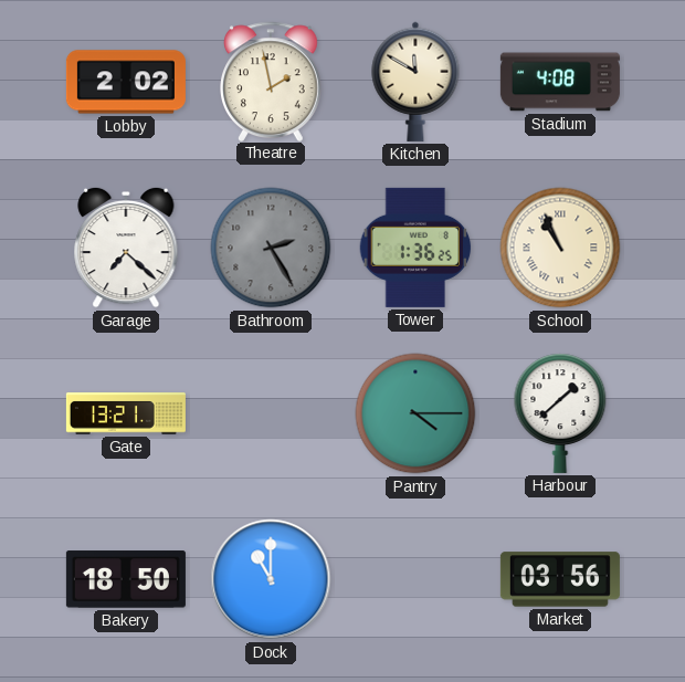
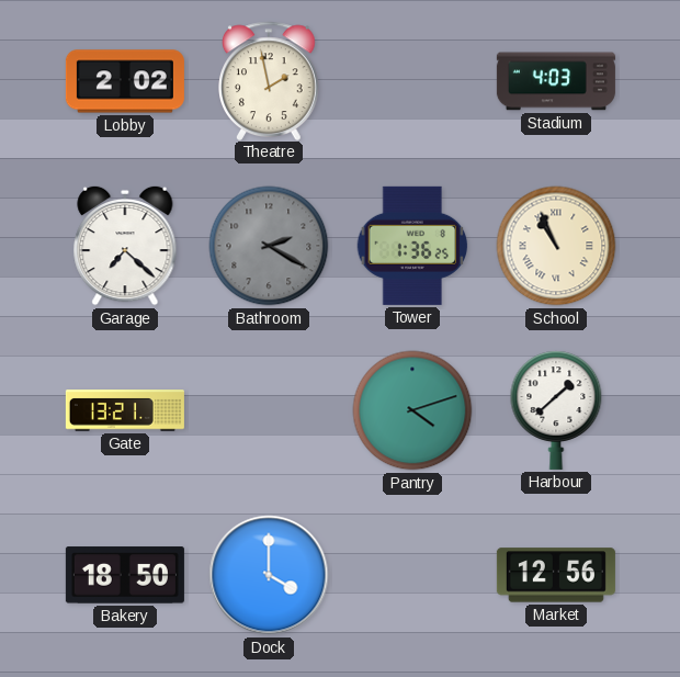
Kitchen: 11:50 -> none (415, 82)
Stadium: 4:08 -> 4:03 (556, 81)
Bathroom: 2:25 -> 2:20 (269, 246)
Pantry: 4:15 -> 4:12 (412, 410)
Dock: 11:00 -> 4:00 (269, 575)
Market: 03:56 -> 12:56 (556, 575)
